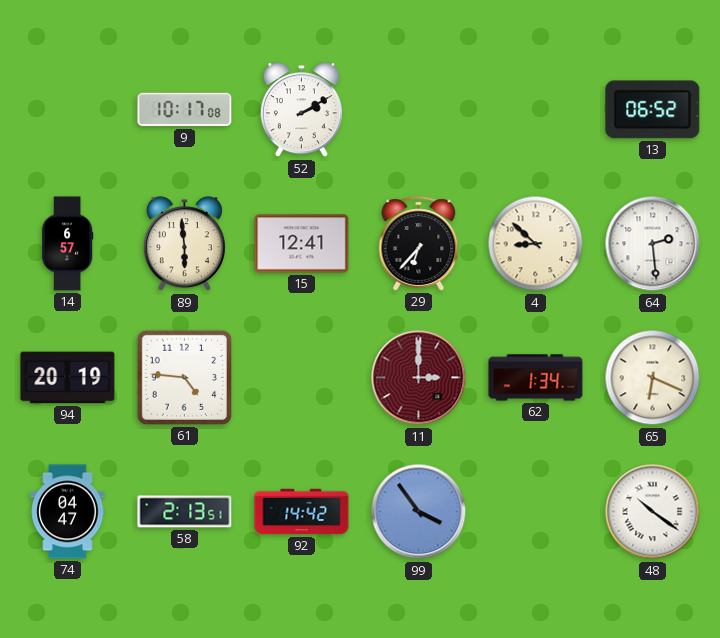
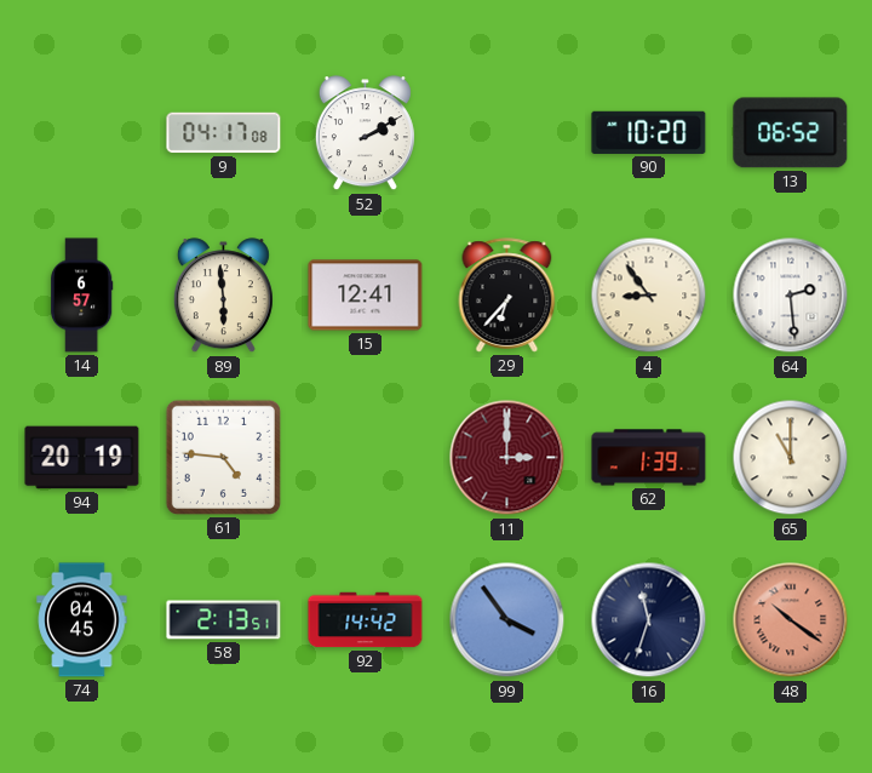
9: 10:17 -> 04:17 (224, 133)
90: none -> 10:20 (649, 132)
4: 8:52 -> 8:54 (649, 296)
62: 1:34 -> 1:39 (649, 458)
65: 6:19 -> 11:00 (791, 458)
74: 04:47 -> 04:45 (82, 620)
16: none -> 11:33 (649, 620)
48 dial: white -> salmon (791, 620)
